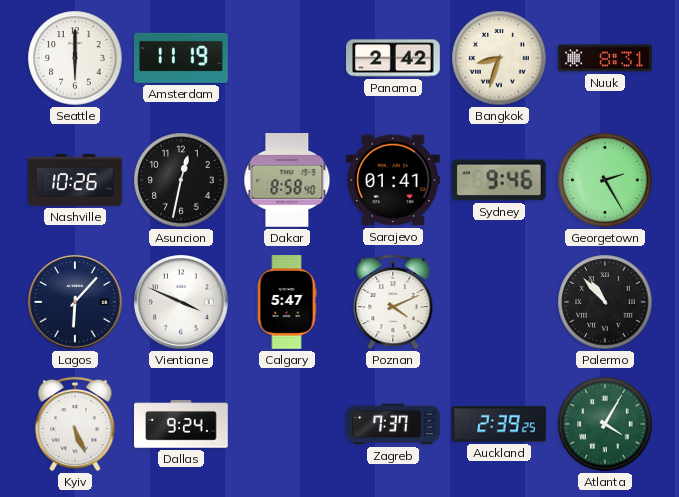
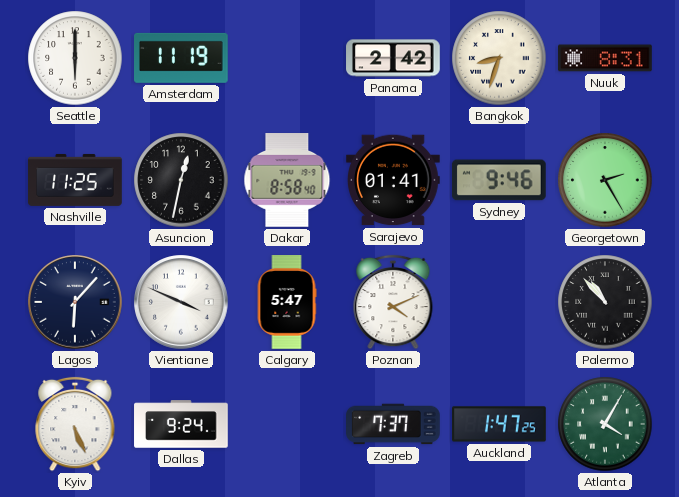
Nashville: 10:26 -> 11:25 (75, 180)
Auckland: 2:39 -> 1:47 (499, 424)
